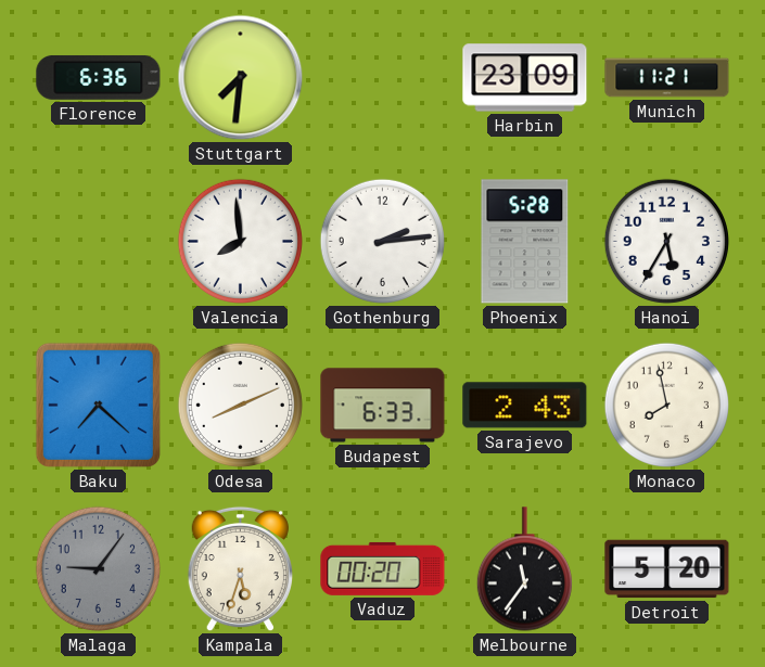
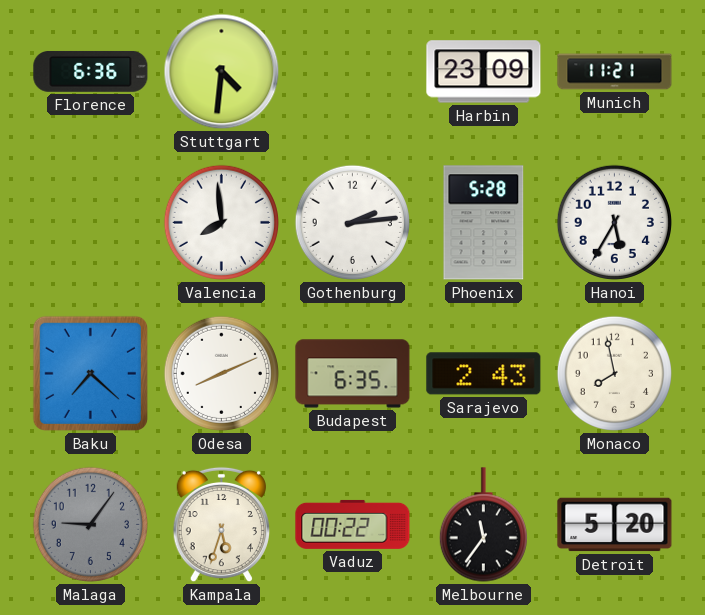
Stuttgart: 7:31 -> 4:31 (222, 72)
Budapest: 6:33 -> 6:35 (353, 374)
Vaduz: 00:20 -> 00:22 (353, 524)
